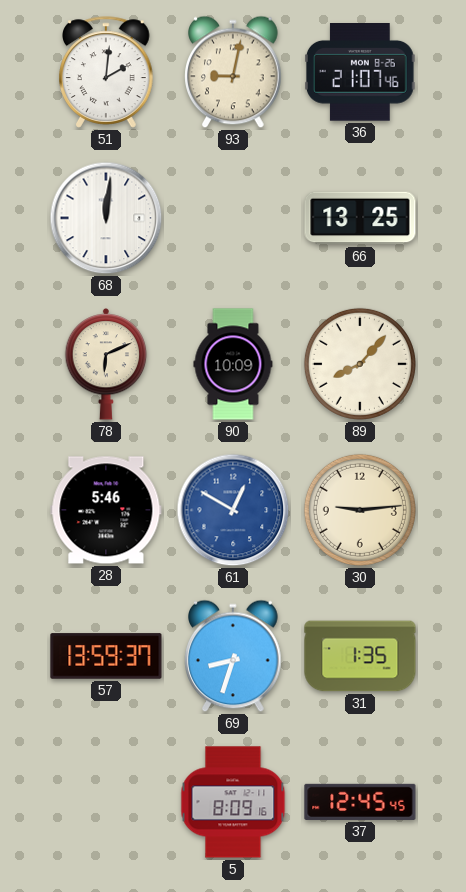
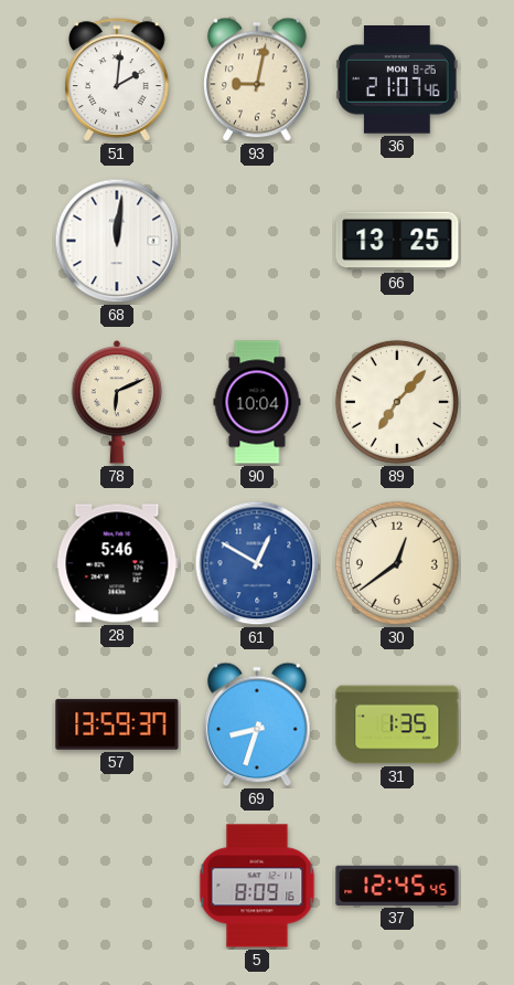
90: 10:09 -> 10:04 (257, 402)
89: 8:07 -> 7:07 (397, 402)
30: 9:14 -> 12:39 (397, 563)
